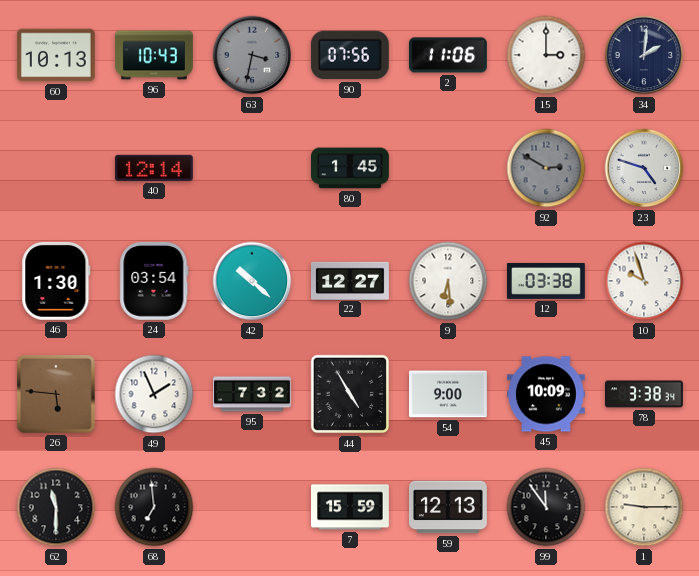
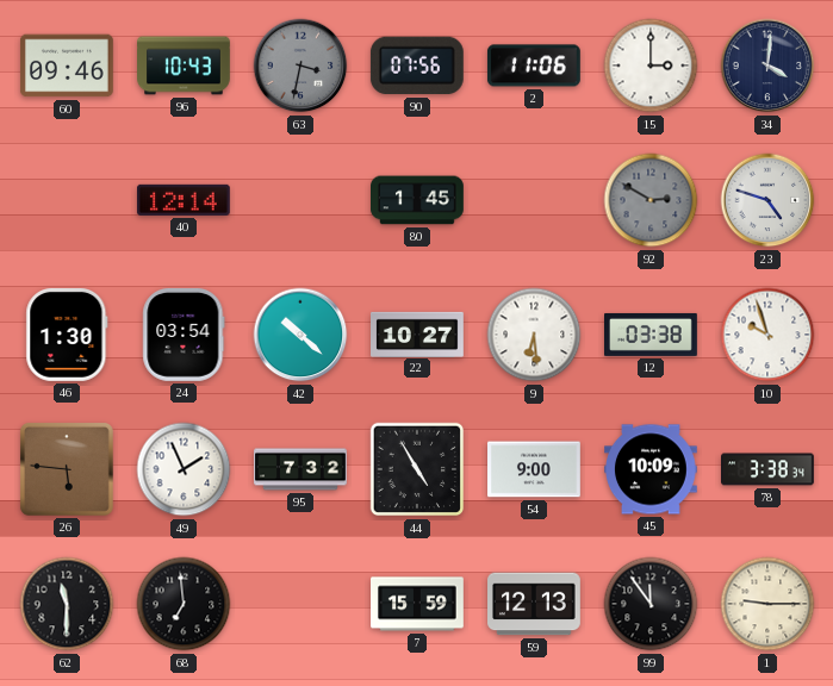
60: 10:13 -> 09:46 (68, 66)
34: 2:01 -> 4:01 (767, 66)
22: 12:27 -> 10:27 (418, 333)
